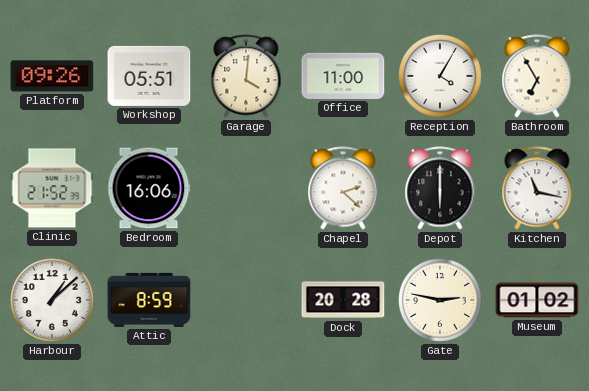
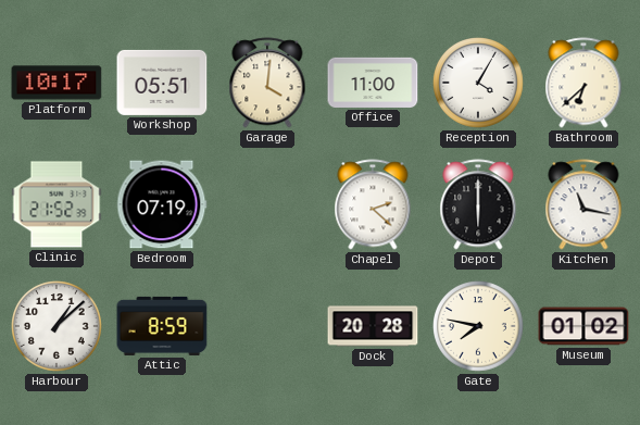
Platform: 09:26 -> 10:17 (57, 83)
Bathroom: 6:55 -> 6:38 (583, 83)
Bedroom: 16:06 -> 07:19 (162, 204)
Gate: 2:47 -> 7:47 (479, 327)
